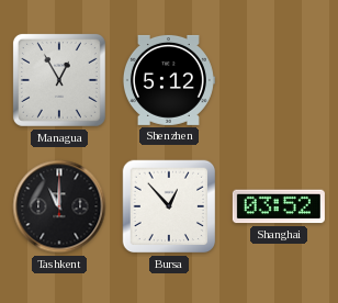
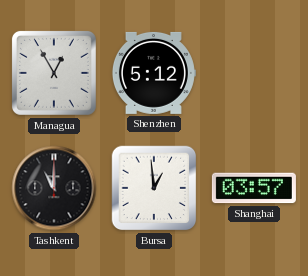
Bursa: 12:53 -> 12:59 (154, 188)
Shanghai: 03:52 -> 03:57 (254, 188)
